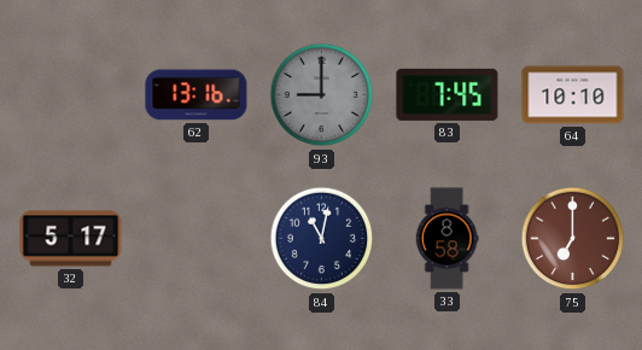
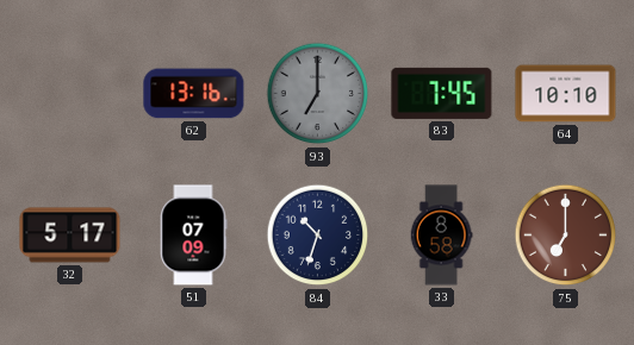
93: 9:00 -> 7:00 (318, 94)
51: none -> 07:09 (193, 236)
84: 11:02 -> 10:33 (318, 236)
